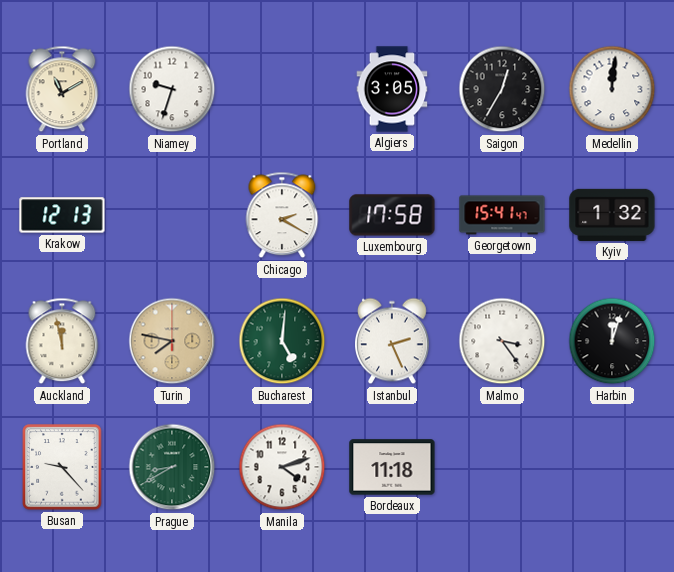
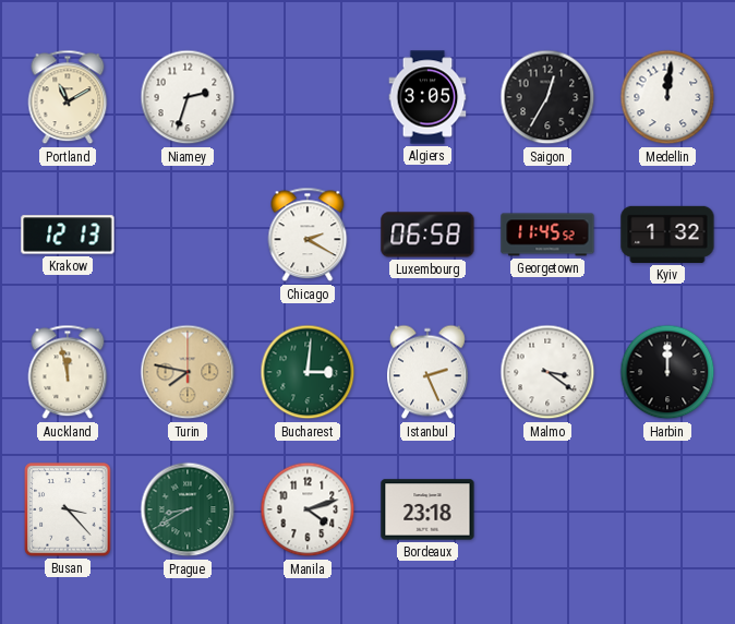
Niamey: 9:33 -> 2:33 (188, 97)
Luxembourg: 17:58 -> 06:58 (427, 235)
Georgetown: 15:41 -> 11:45 (547, 235)
Bucharest: 5:01 -> 3:01 (308, 372)
Malmo: 3:24 -> 3:21 (547, 372)
Harbin: 12:03 -> 12:00 (667, 372)
Busan: 9:23 -> 3:23 (68, 509)
Bordeaux: 11:18 -> 23:18 (427, 509)
